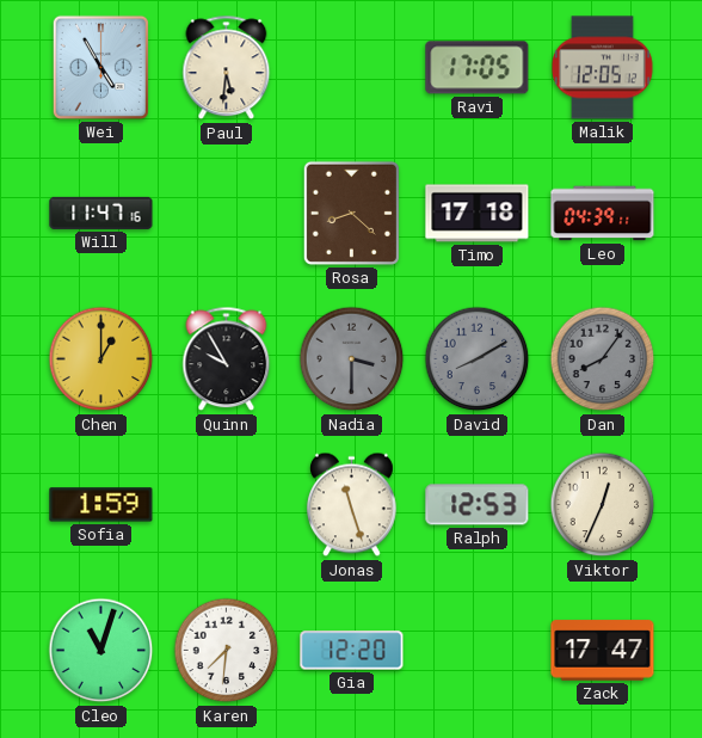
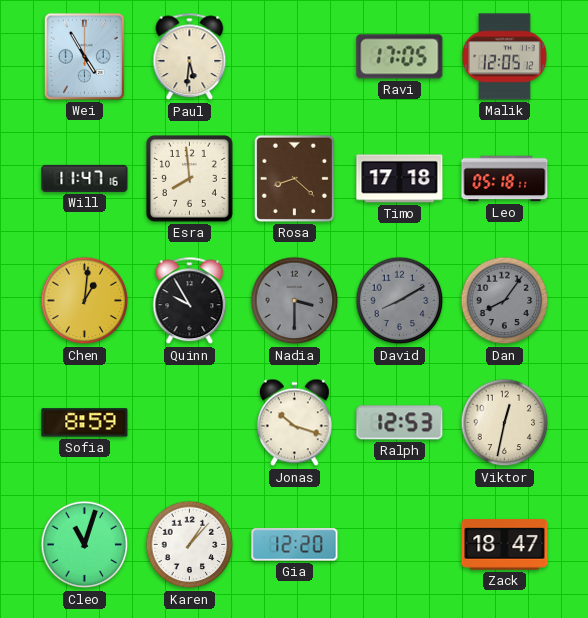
Esra: none -> 7:59 (189, 178)
Leo: 04:39 -> 05:18 (505, 179)
Chen: 1:00 -> 1:01 (85, 301)
Sofia: 1:59 -> 8:59 (85, 423)
Jonas: 11:27 -> 10:18 (294, 423)
Viktor: 12:34 -> 12:32 (505, 423)
Karen: 7:31 -> 1:07 (190, 545)
Zack: 17:47 -> 18:47 (505, 545)
